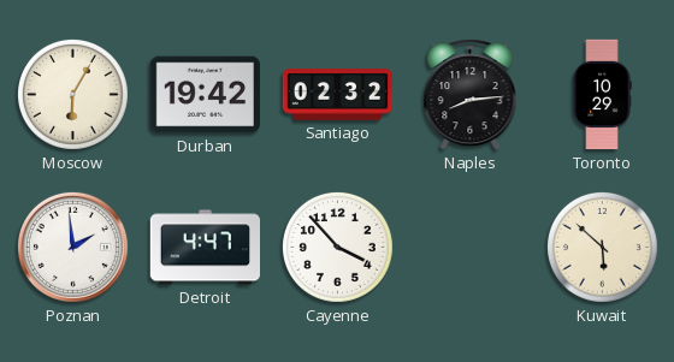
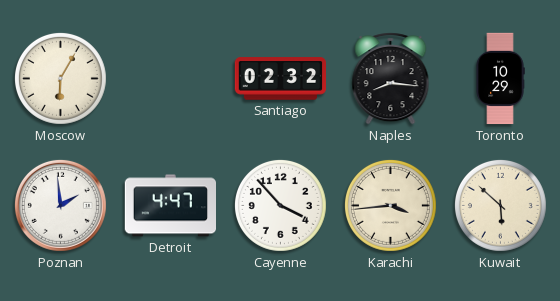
Durban: 19:42 -> none (205, 95)
Naples: 8:14 -> 8:16 (391, 79)
Karachi: none -> 3:44 (390, 205)
